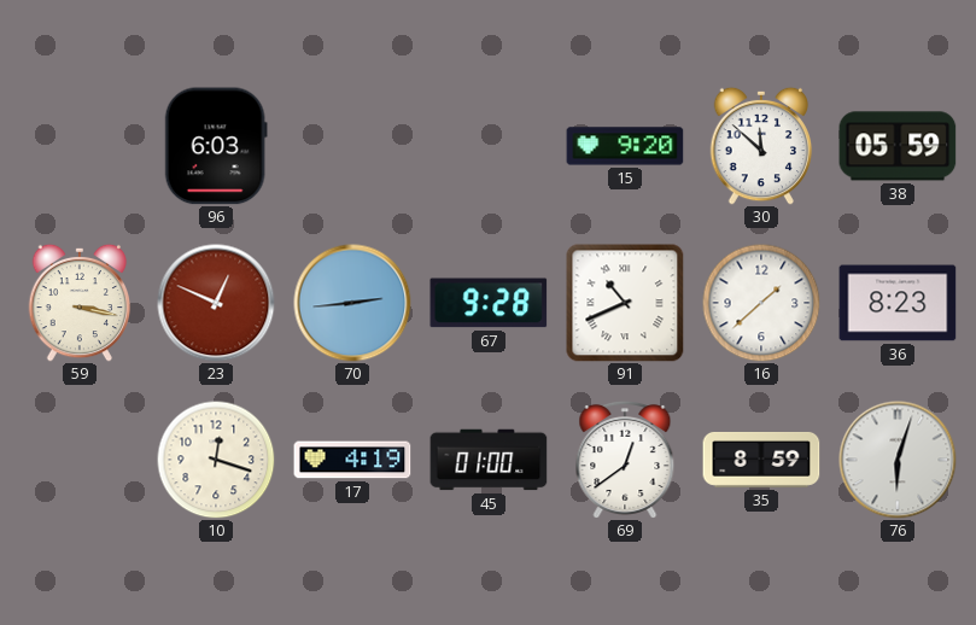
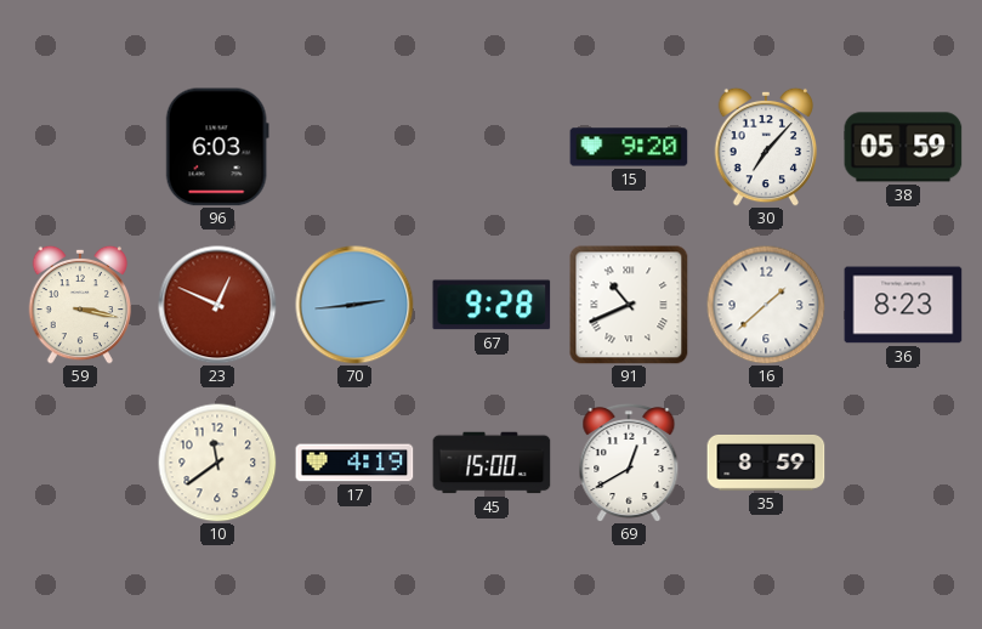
30: 11:52 -> 7:07 (766, 147)
10: 12:18 -> 11:39 (217, 463)
45: 01:00 -> 15:00 (492, 463)
69: 12:39 -> 12:40 (629, 463)
76: 6:03 -> none (898, 460)
